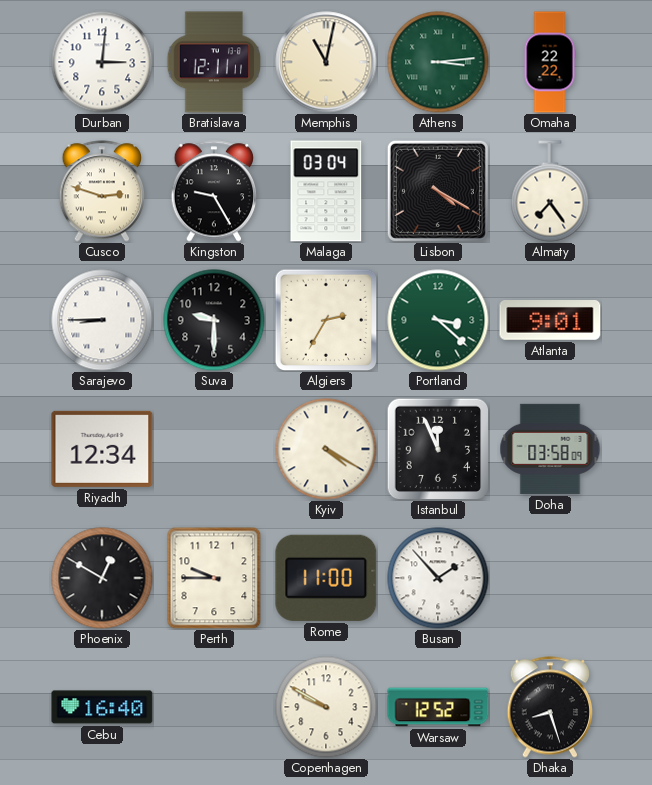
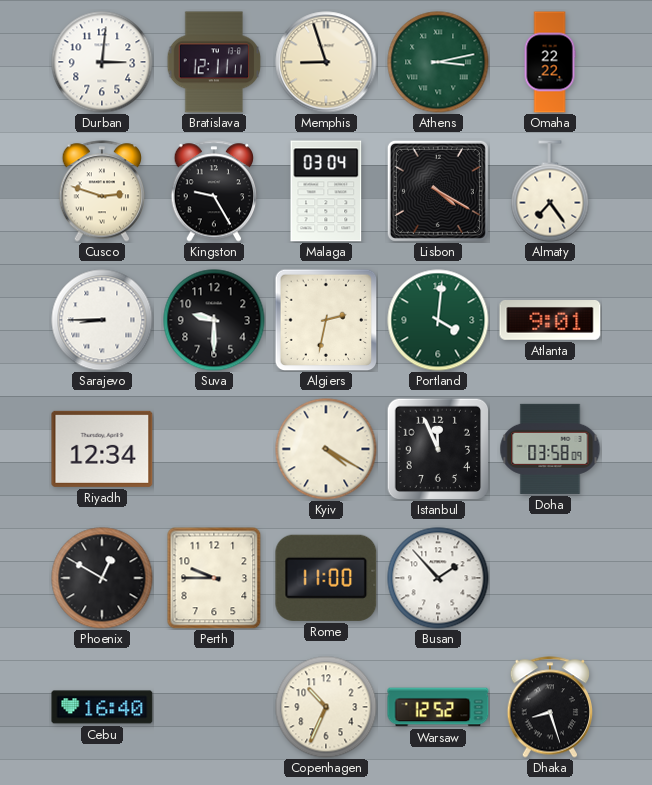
Memphis: 11:02 -> 8:57 (326, 62)
Athens: 3:14 -> 3:13 (438, 62)
Algiers: 2:35 -> 2:32 (326, 320)
Portland: 3:22 -> 4:01 (438, 320)
Copenhagen: 9:50 -> 10:34 (326, 707)
